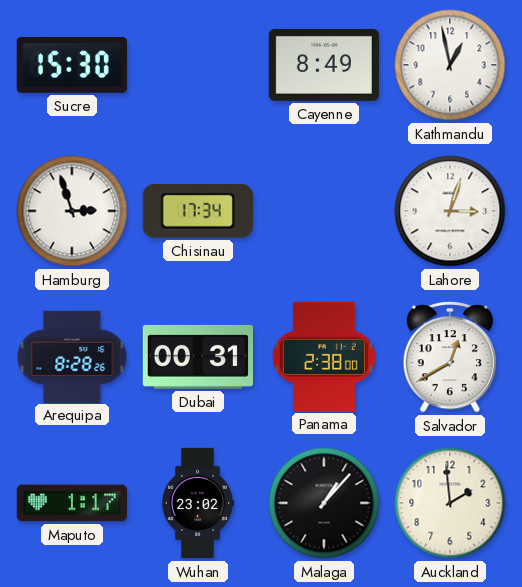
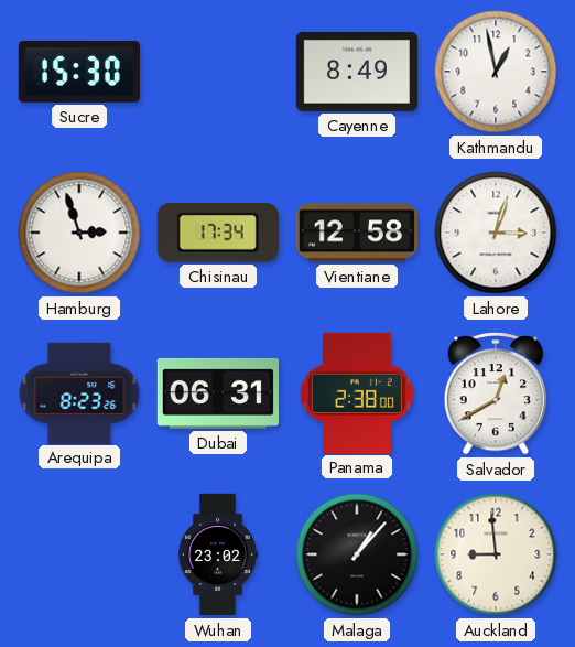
Vientiane: none -> 12:58 (356, 233)
Arequipa: 8:28 -> 8:23 (79, 392)
Dubai: 00:31 -> 06:31 (217, 393)
Maputo: 1:17 -> none (71, 503)
Auckland: 1:59 -> 8:59 (496, 554)
